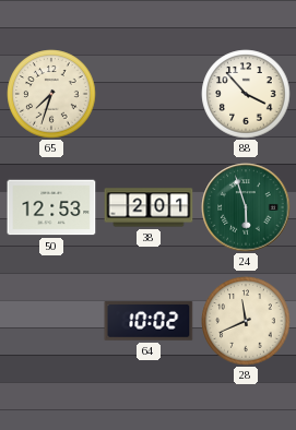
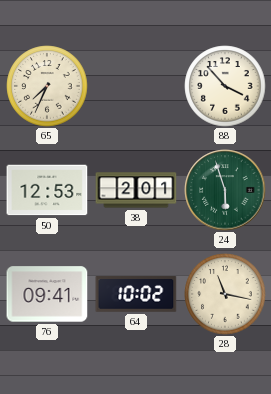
65: 7:33 -> 7:34 (47, 86)
76: none -> 09:41 (47, 294)
28: 11:41 -> 11:17 (225, 294)
